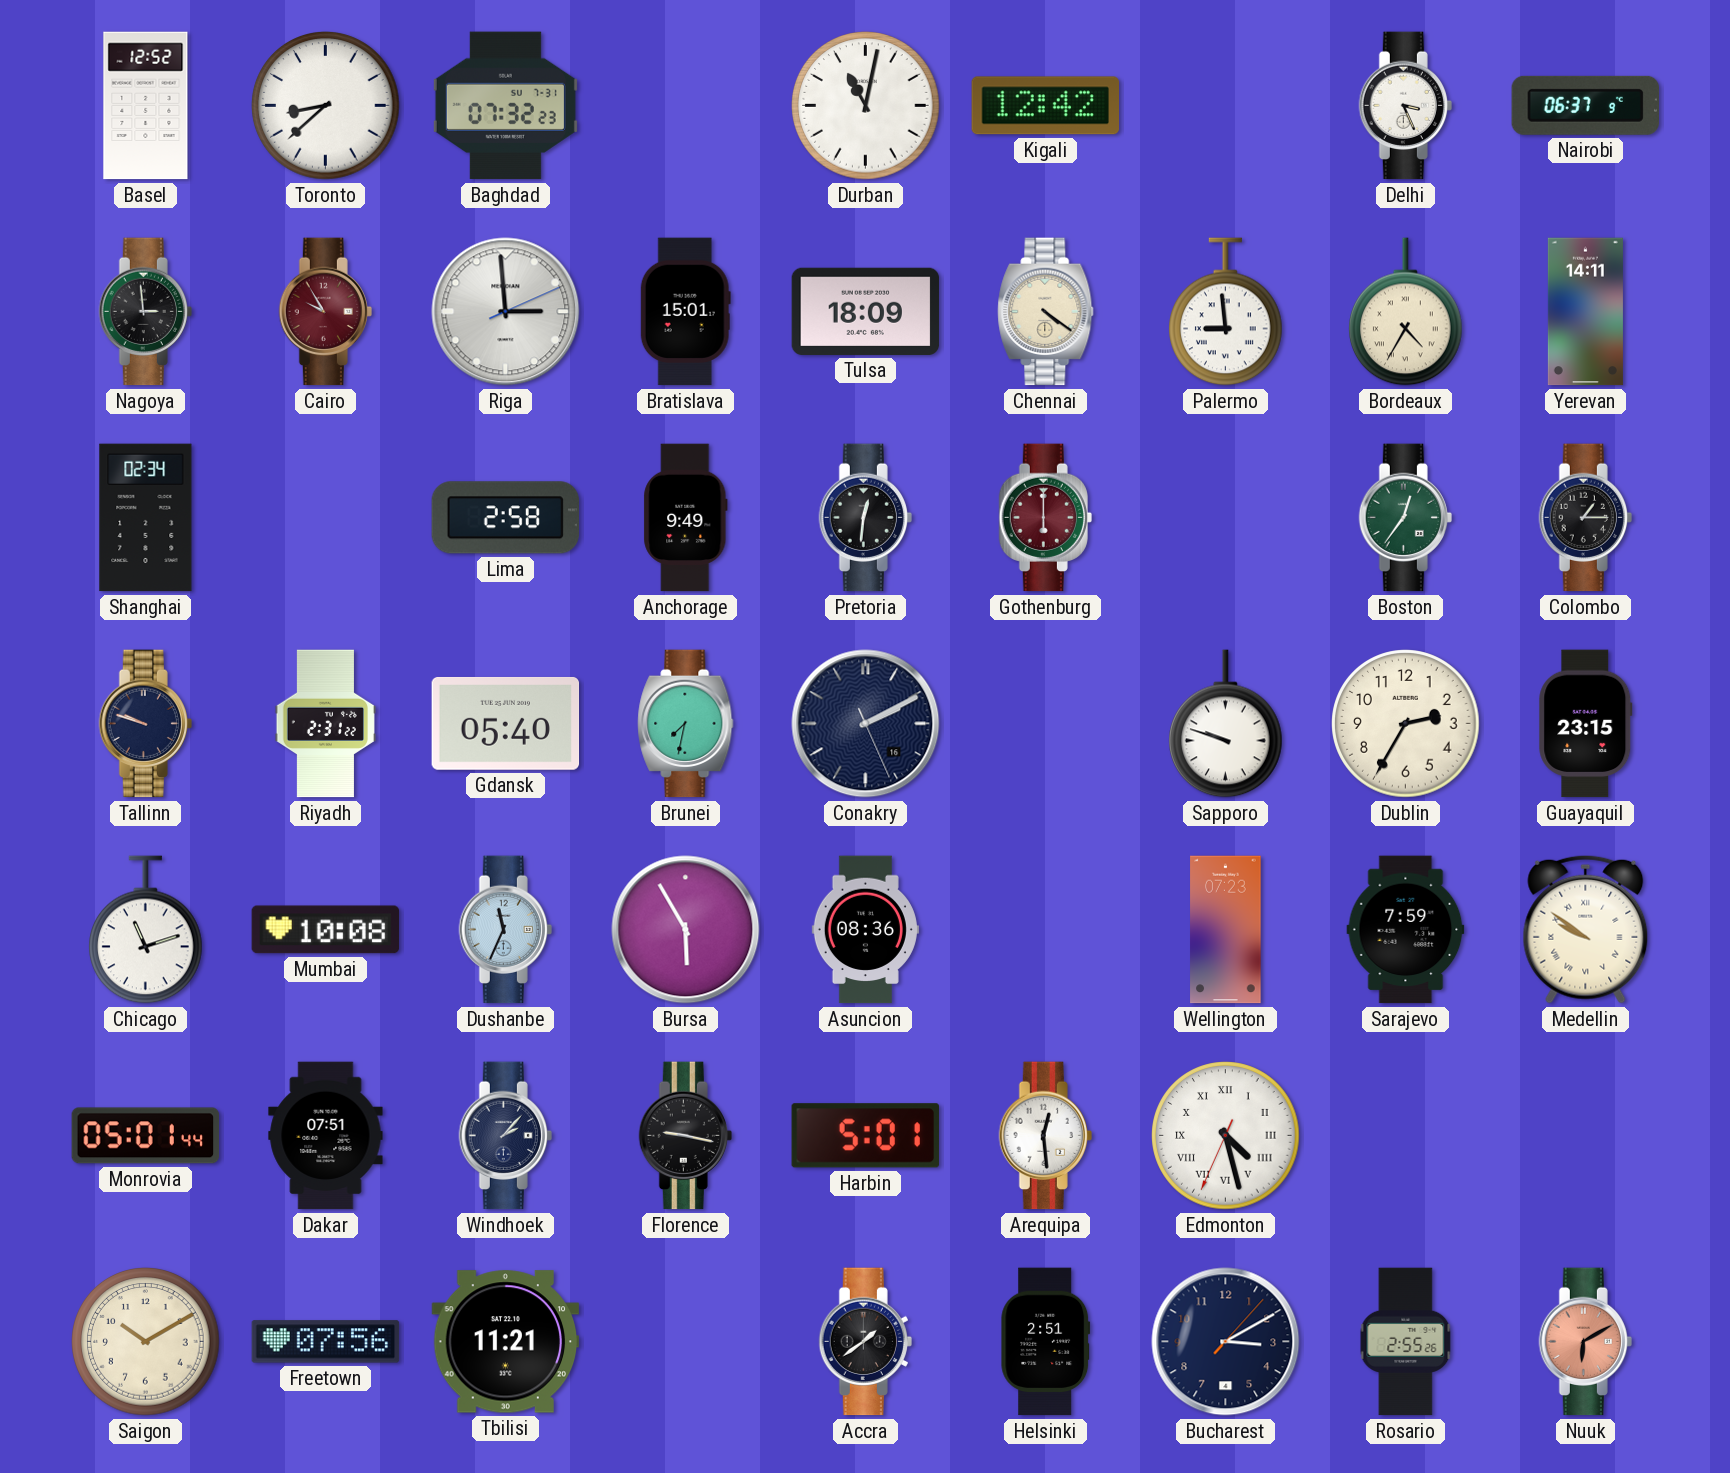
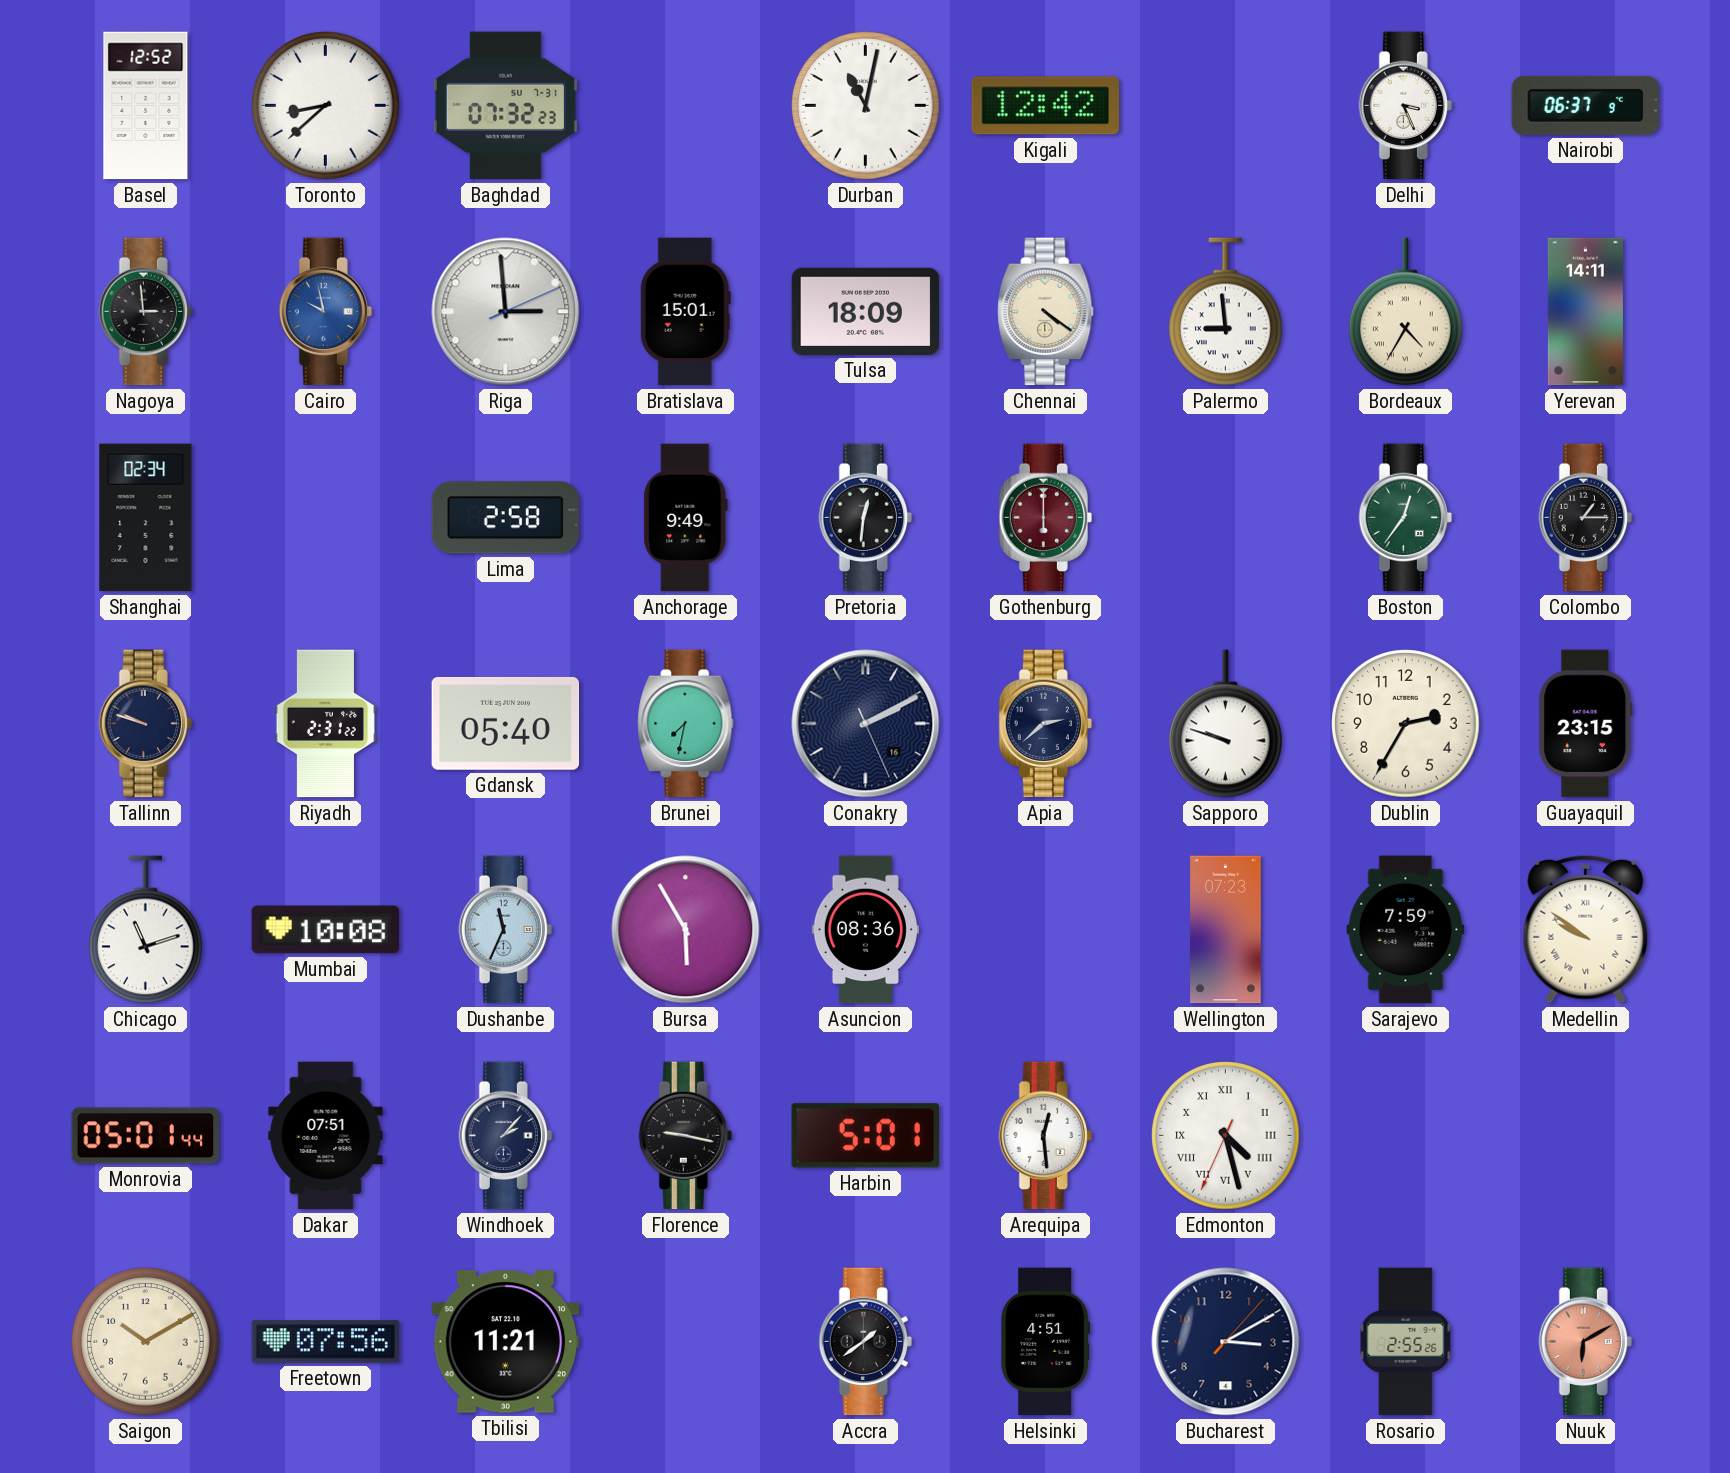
Cairo: 9:55 -> 9:58 (325, 312)
Cairo dial: burgundy -> blue (325, 312)
Apia: none -> 2:38 (1045, 724)
Helsinki: 2:51 -> 4:51 (1046, 1342)
